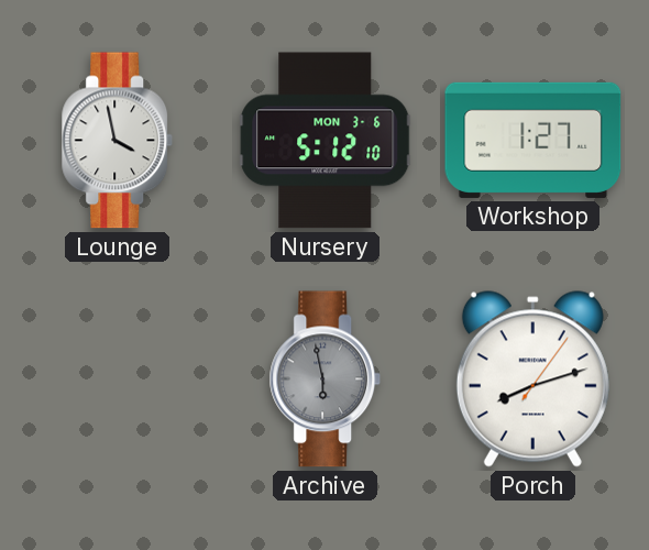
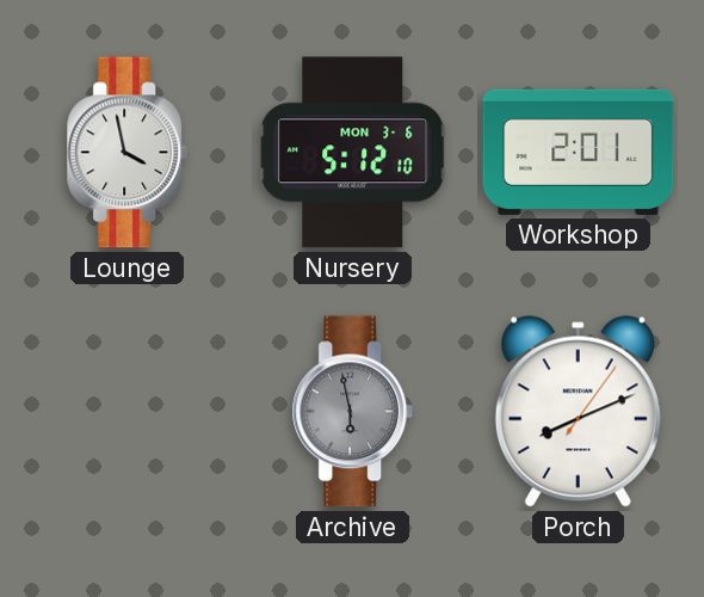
Workshop: 1:27 -> 2:01 (579, 152)
Porch: 8:12 -> 8:11 (578, 412)
